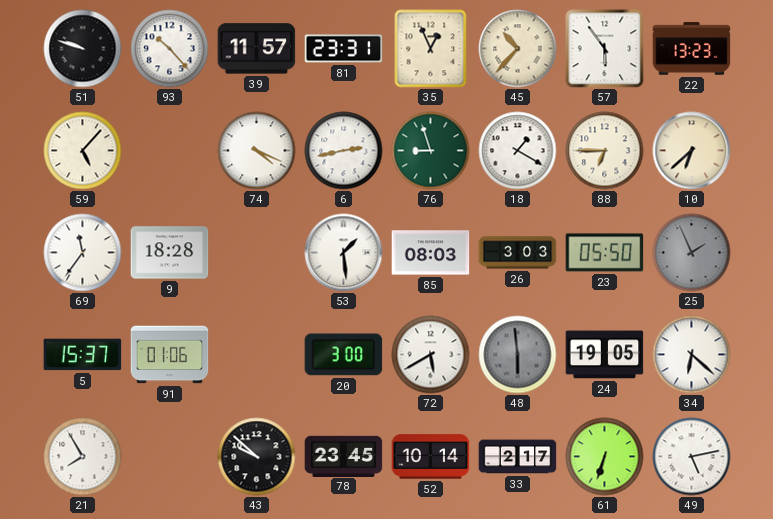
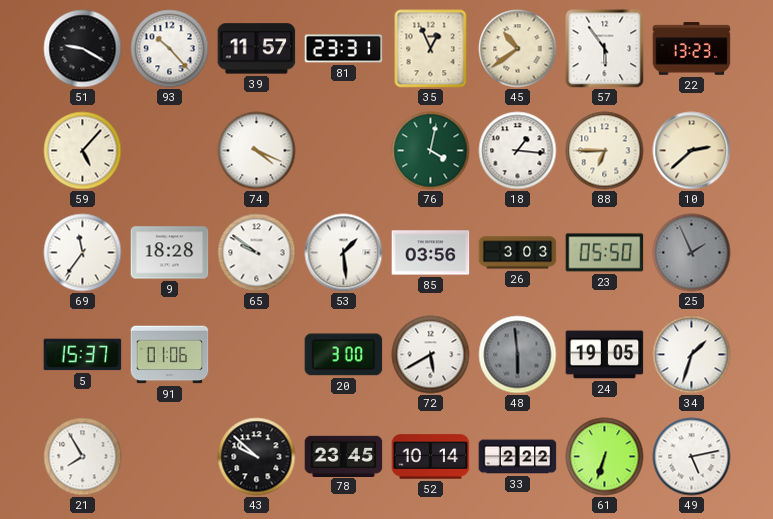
51: 9:48 -> 9:20 (83, 49)
45: 10:37 -> 10:39 (518, 49)
6: 2:43 -> none (344, 151)
76: 8:57 -> 4:02 (431, 151)
18: 1:20 -> 1:16 (518, 151)
10: 6:38 -> 2:38 (692, 151)
65: none -> 9:51 (257, 253)
85: 08:03 -> 03:56 (431, 253)
34: 6:22 -> 1:33 (692, 355)
33: 2:17 -> 2:22 (518, 457)
